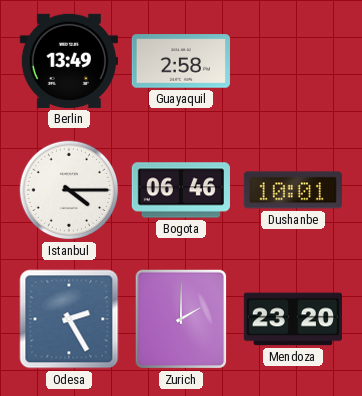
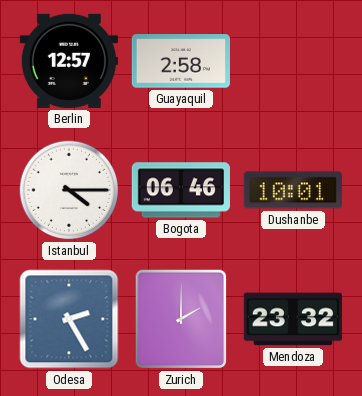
Berlin: 13:49 -> 12:57 (69, 61)
Mendoza: 23:20 -> 23:32 (293, 319)
